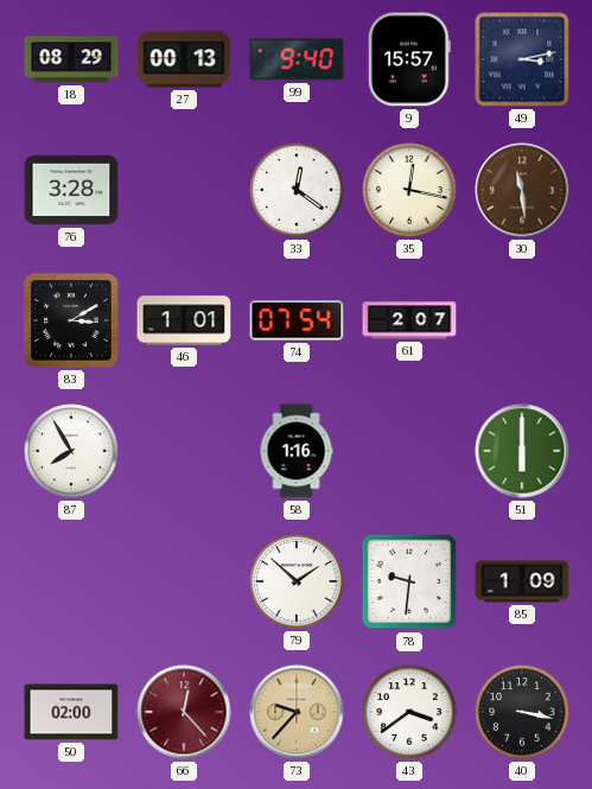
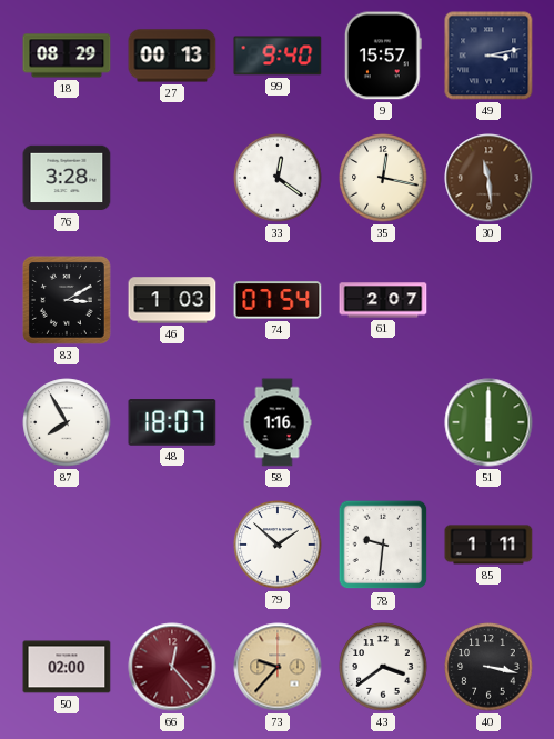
46: 1:01 -> 1:03 (172, 300)
48: none -> 18:07 (172, 422)
85: 1:09 -> 1:11 (488, 545)
